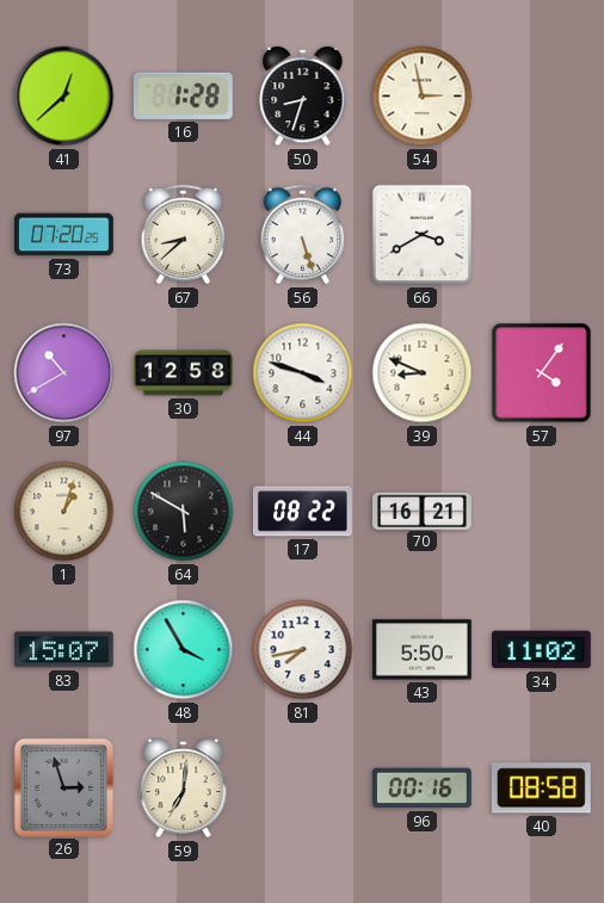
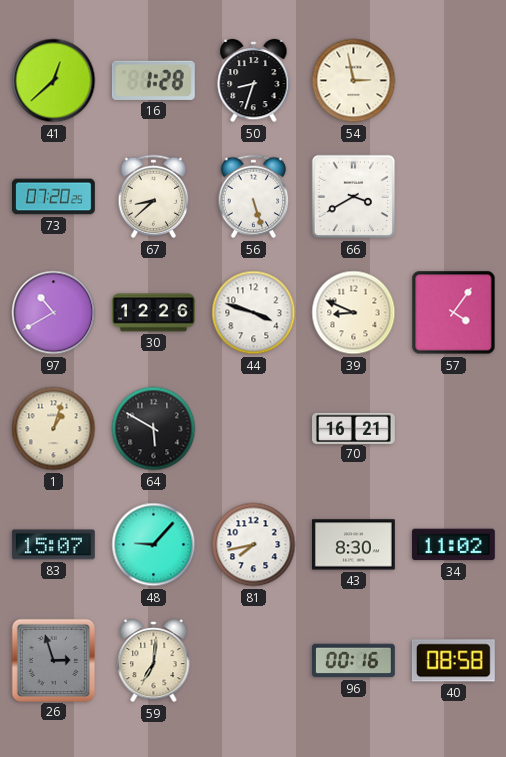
30: 12:58 -> 12:26 (154, 313)
17: 08:22 -> none (302, 512)
48: 3:55 -> 9:07 (154, 545)
43: 5:50 -> 8:30 (353, 545)
